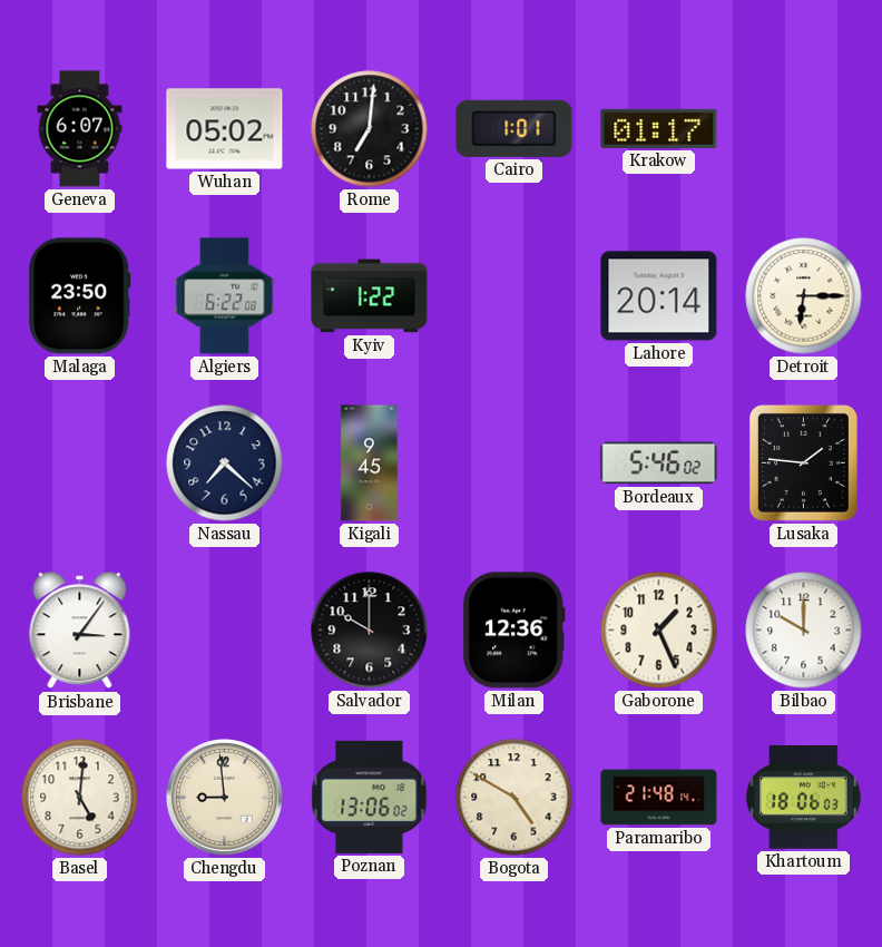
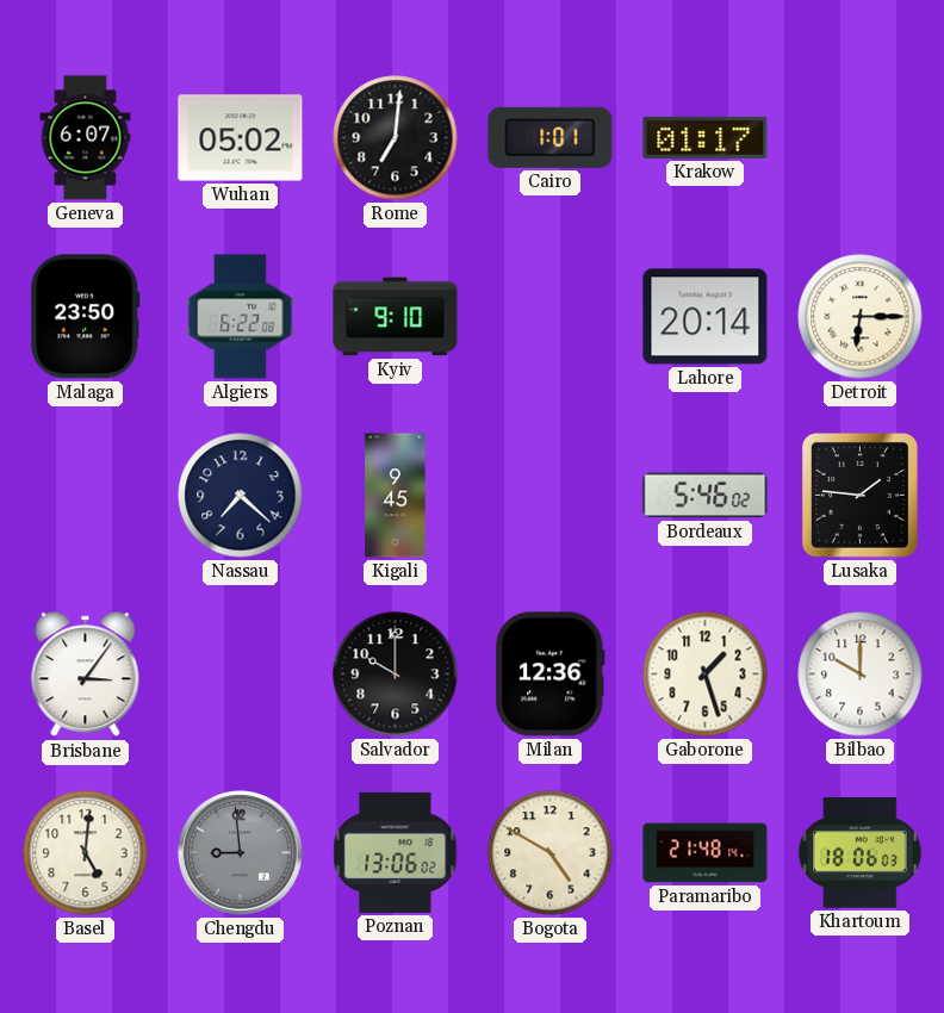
Kyiv: 1:22 -> 9:10 (396, 317)
Gaborone: 1:26 -> 1:27 (706, 675)
Chengdu dial: cream -> grey (240, 852)
